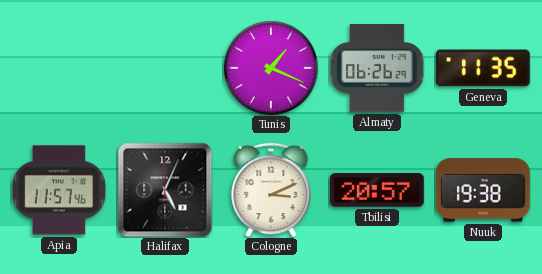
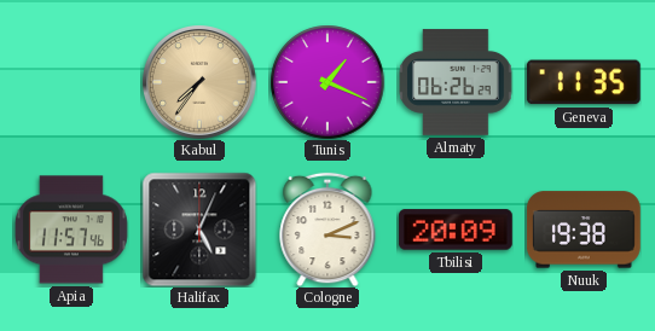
Kabul: none -> 7:36 (199, 82)
Tbilisi: 20:57 -> 20:09 (456, 230)
